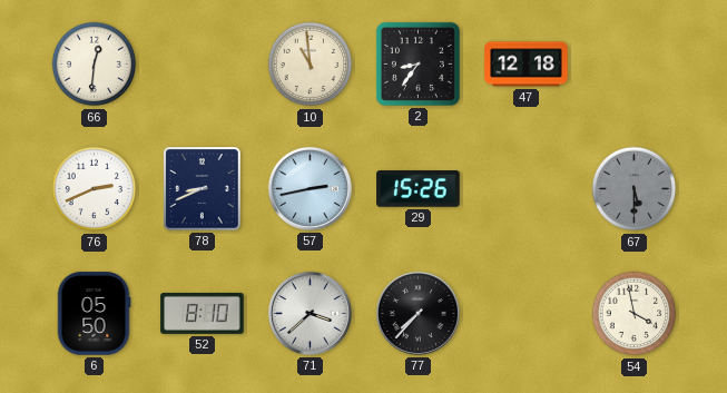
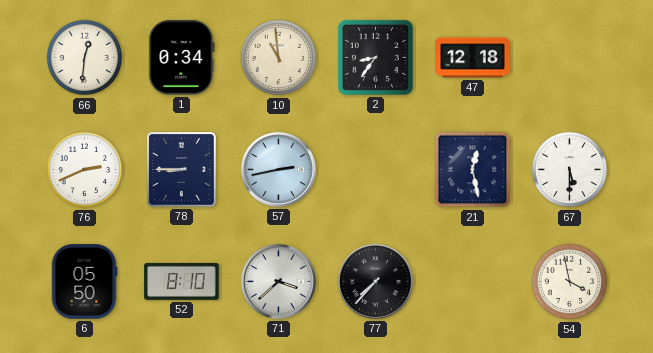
1: none -> 0:34 (182, 58)
78: 8:41 -> 8:45 (182, 170)
29: 15:26 -> none (419, 189)
21: none -> 12:28 (473, 170)
67 dial: grey -> white (570, 170)
